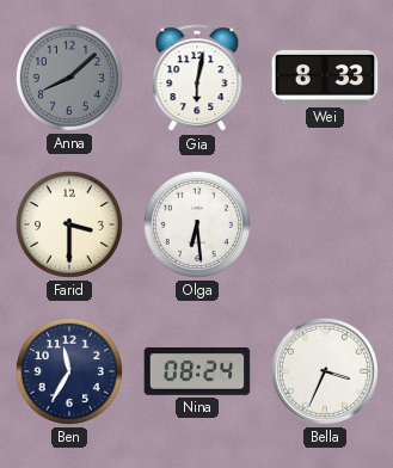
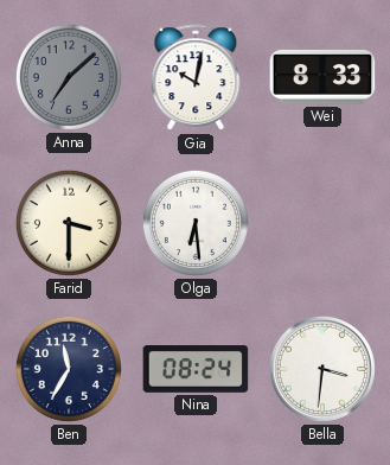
Anna: 8:08 -> 7:08 (69, 77)
Gia: 6:02 -> 10:02 (196, 78)
Bella: 3:34 -> 3:31 (322, 369)
